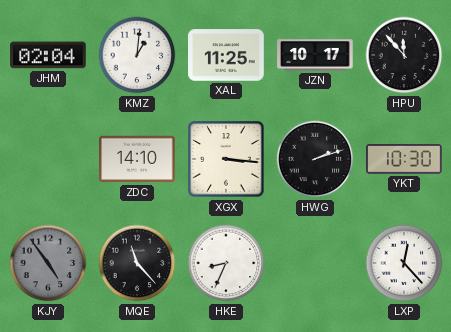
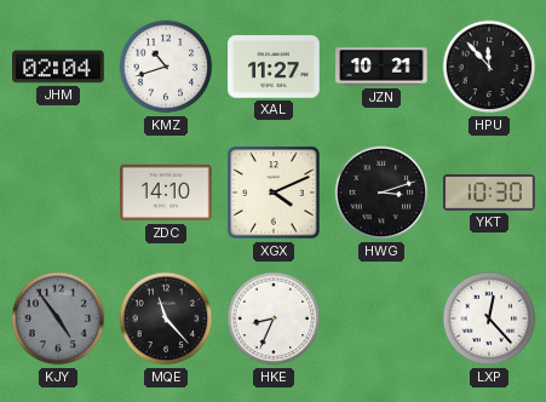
KMZ: 1:01 -> 10:42 (166, 67)
XAL: 11:25 -> 11:27 (274, 67)
JZN: 10:17 -> 10:21 (381, 67)
XGX: 3:16 -> 4:11 (274, 193)
HWG: 2:12 -> 3:12 (381, 193)
